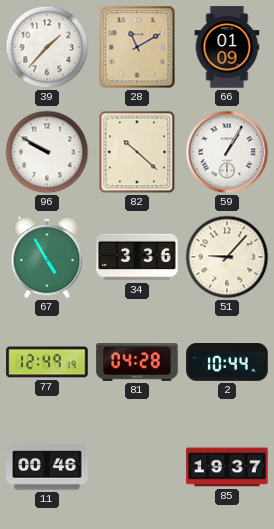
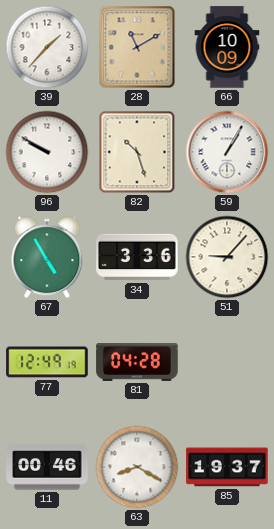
66: 01:09 -> 10:09 (227, 47)
82: 10:22 -> 10:27 (137, 152)
2: 10:44 -> none (227, 363)
63: none -> 8:20 (137, 467)
